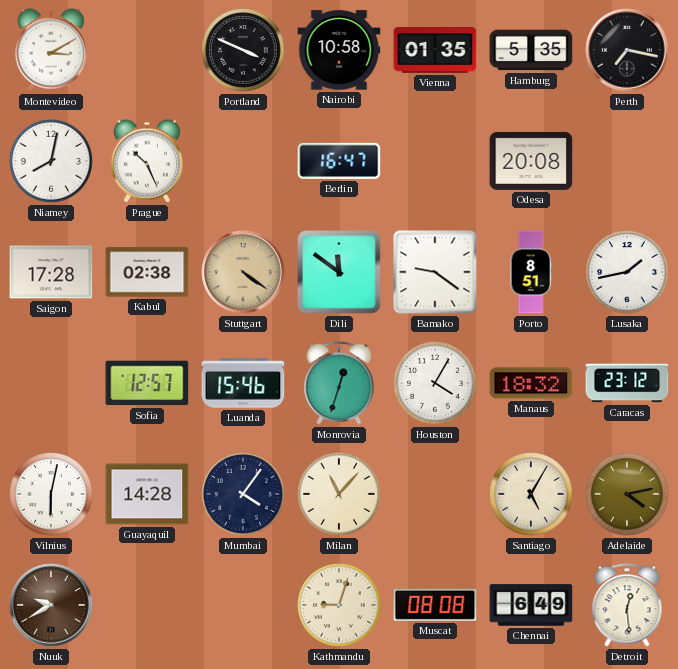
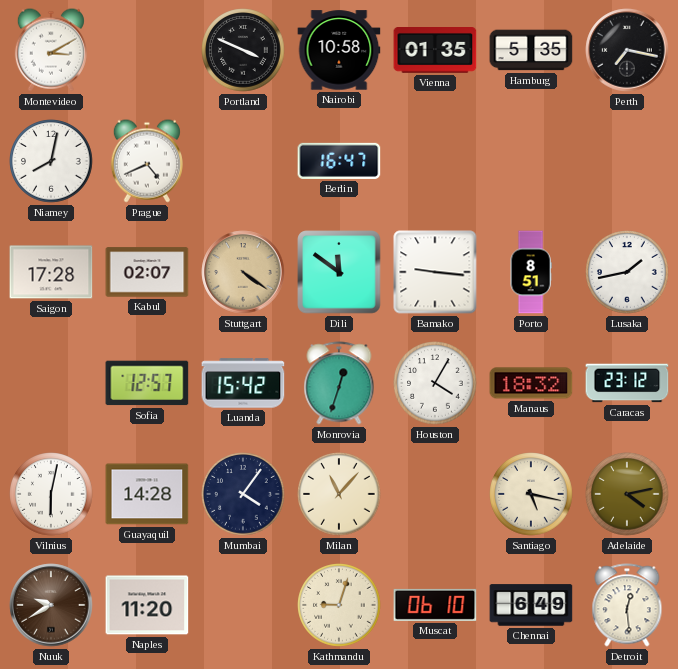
Prague: 10:26 -> 4:41 (147, 161)
Odesa: 20:08 -> none (531, 161)
Kabul: 02:38 -> 02:07 (147, 272)
Bamako: 9:21 -> 9:16 (435, 272)
Luanda: 15:46 -> 15:42 (243, 383)
Santiago: 5:05 -> 5:17 (531, 494)
Naples: none -> 11:20 (147, 605)
Muscat: 08:08 -> 06:10 (435, 605)
